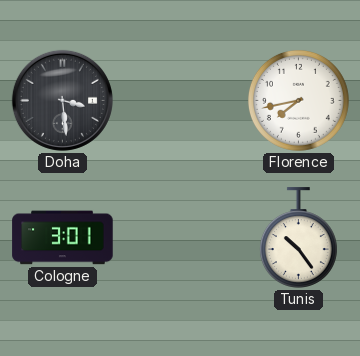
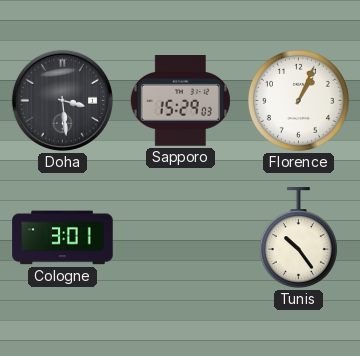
Sapporo: none -> 15:29 (180, 101)
Florence: 7:43 -> 1:04 (298, 100)
